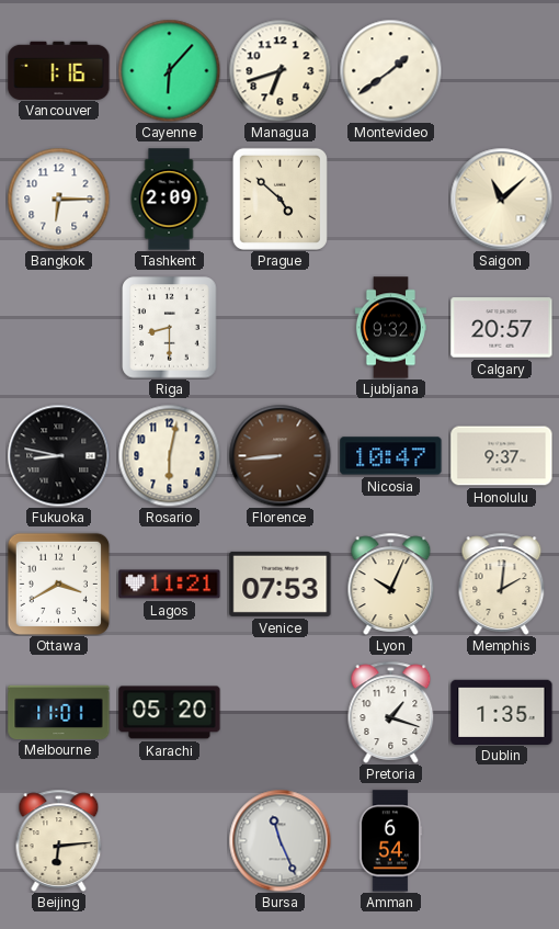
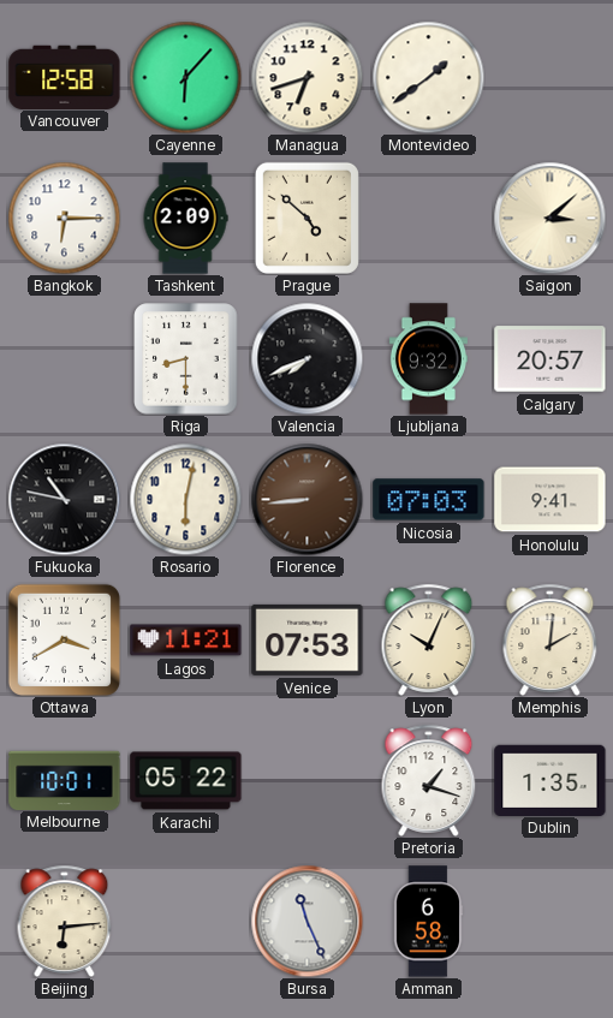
Vancouver: 1:16 -> 12:58 (65, 77)
Saigon: 11:08 -> 3:08 (549, 218)
Valencia: none -> 7:41 (306, 358)
Fukuoka: 8:47 -> 10:47 (64, 499)
Nicosia: 10:47 -> 07:03 (429, 500)
Honolulu: 9:37 -> 9:41 (550, 500)
Melbourne: 11:01 -> 10:01 (65, 780)
Karachi: 05:20 -> 05:22 (186, 781)
Amman: 6:54 -> 6:58 (428, 922)
